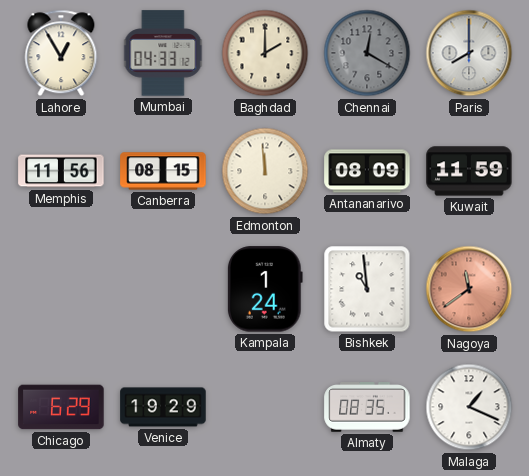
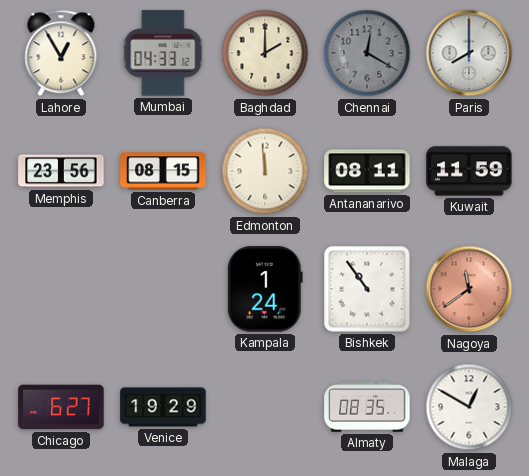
Memphis: 11:56 -> 23:56 (61, 171)
Antananarivo: 08:09 -> 08:11 (367, 171)
Bishkek: 10:59 -> 10:54 (367, 289)
Chicago: 6:29 -> 6:27 (61, 407)
Malaga: 1:19 -> 12:50 (469, 407)
